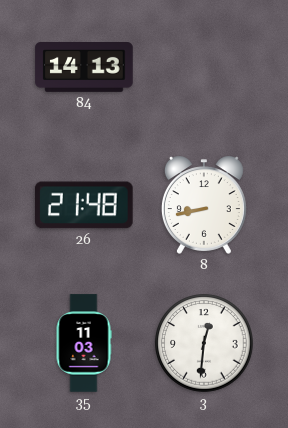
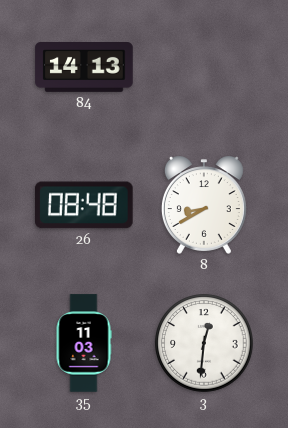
26: 21:48 -> 08:48 (85, 205)
8: 8:43 -> 8:40 (204, 205)
